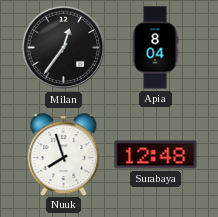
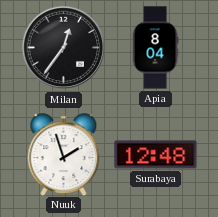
Nuuk: 7:57 -> 1:57 (64, 154)
